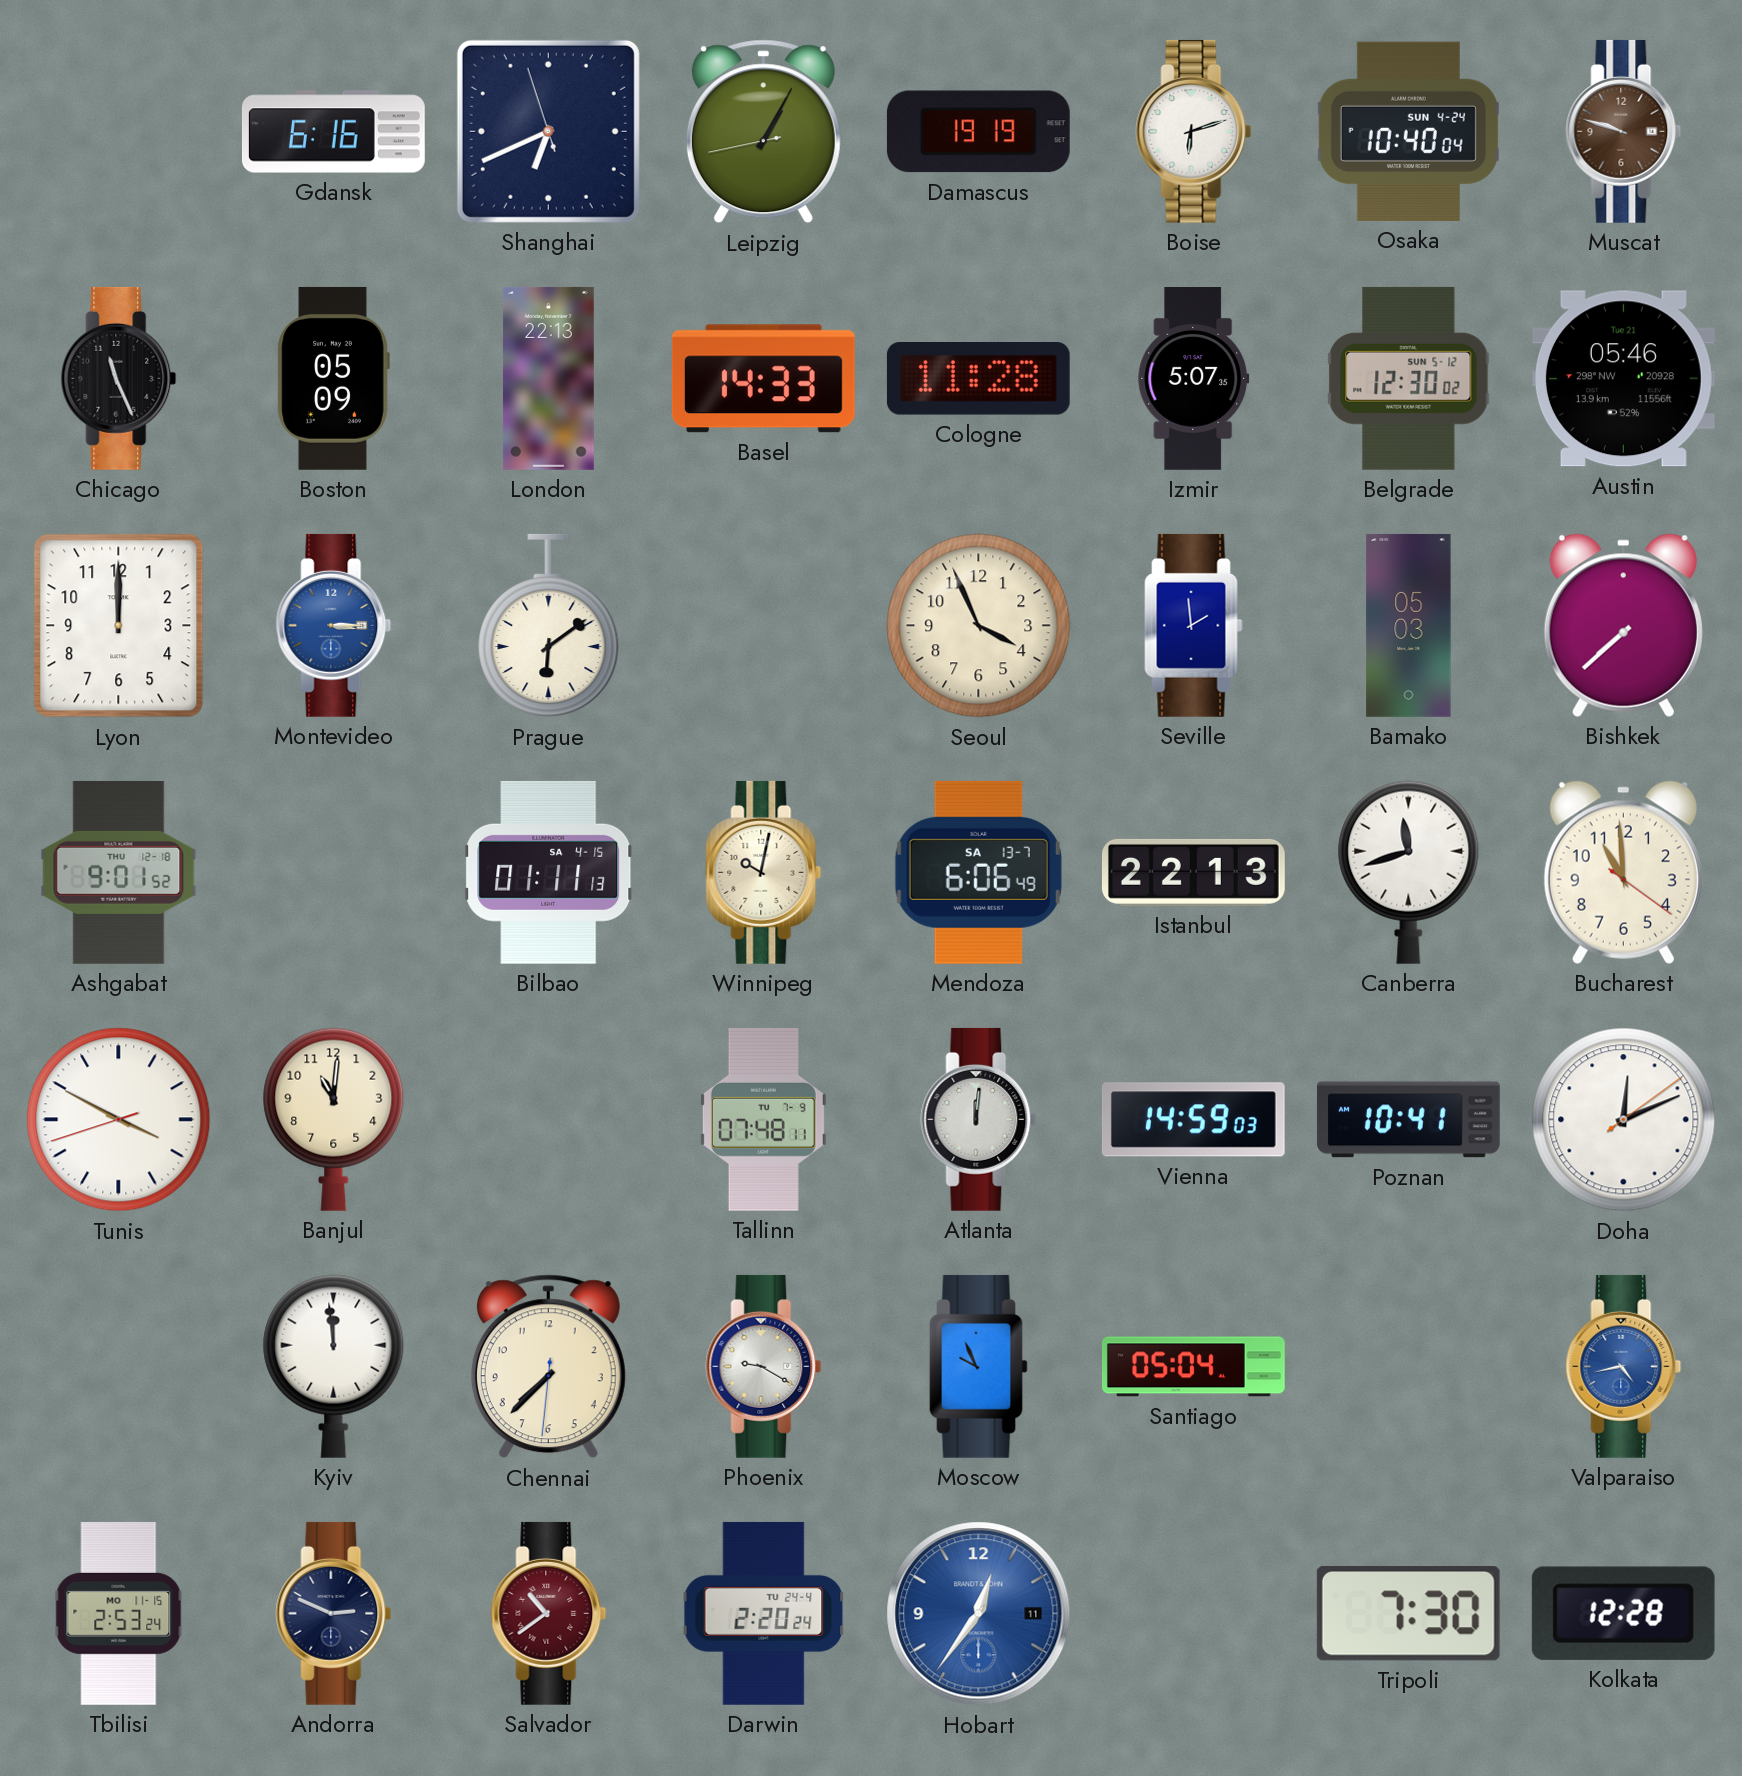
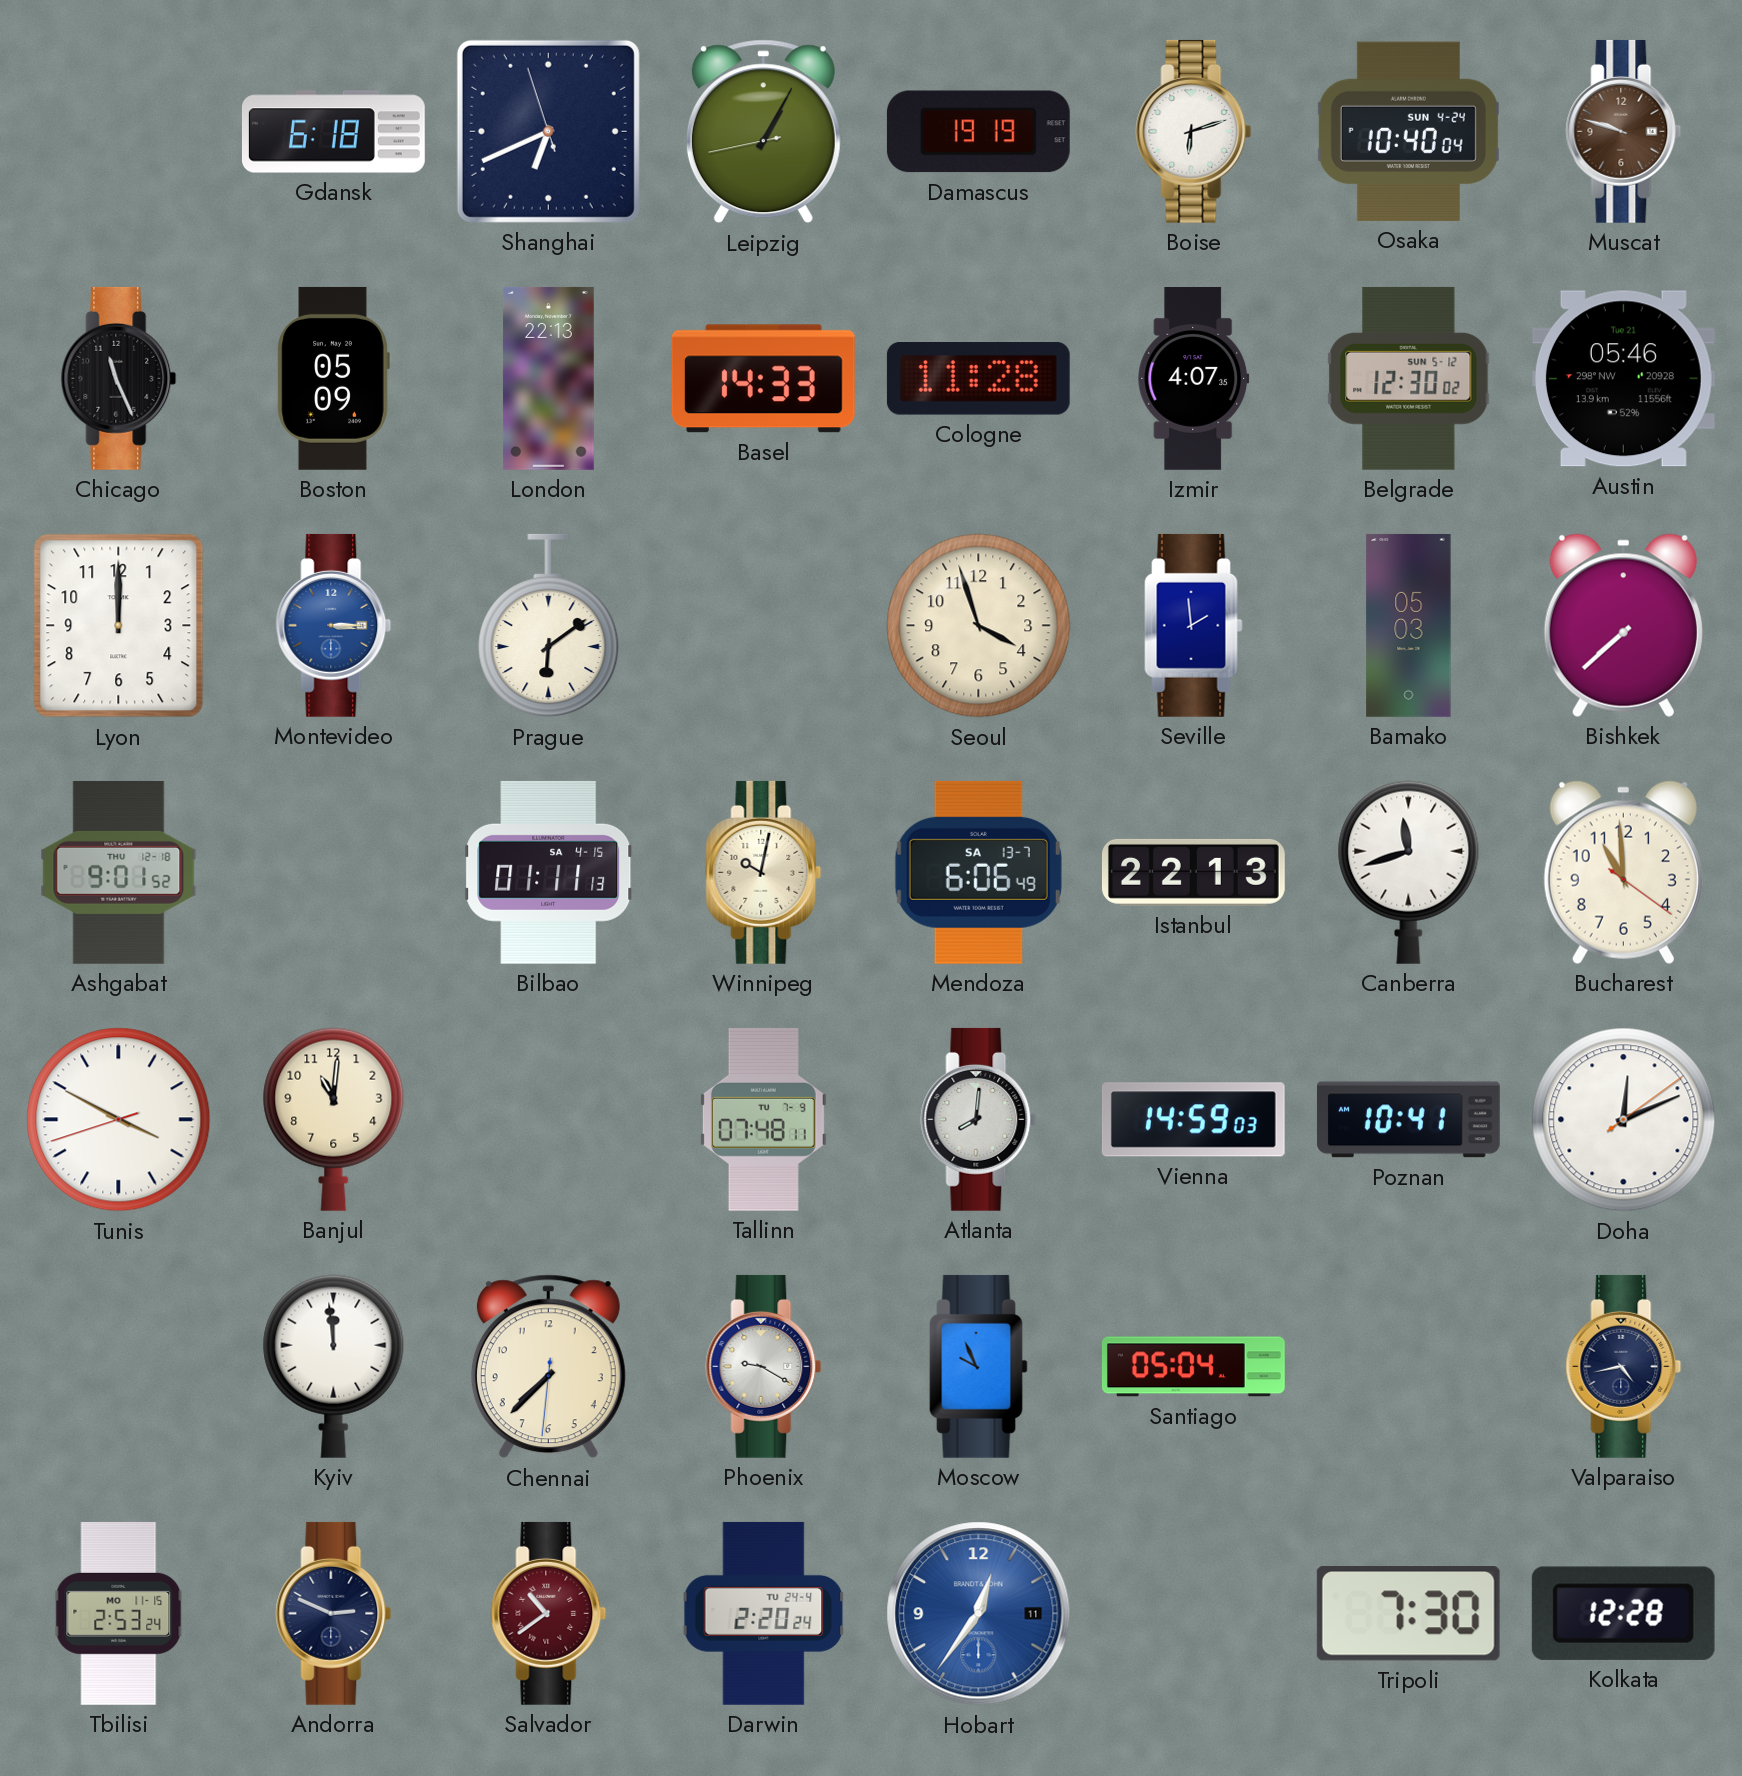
Gdansk: 6:16 -> 6:18 (333, 132)
Izmir: 5:07 -> 4:07 (1194, 379)
Seoul: 3:56 -> 3:57 (979, 626)
Atlanta: 12:01 -> 8:01 (979, 1119)
Valparaiso dial: blue -> navy (1624, 1366)
